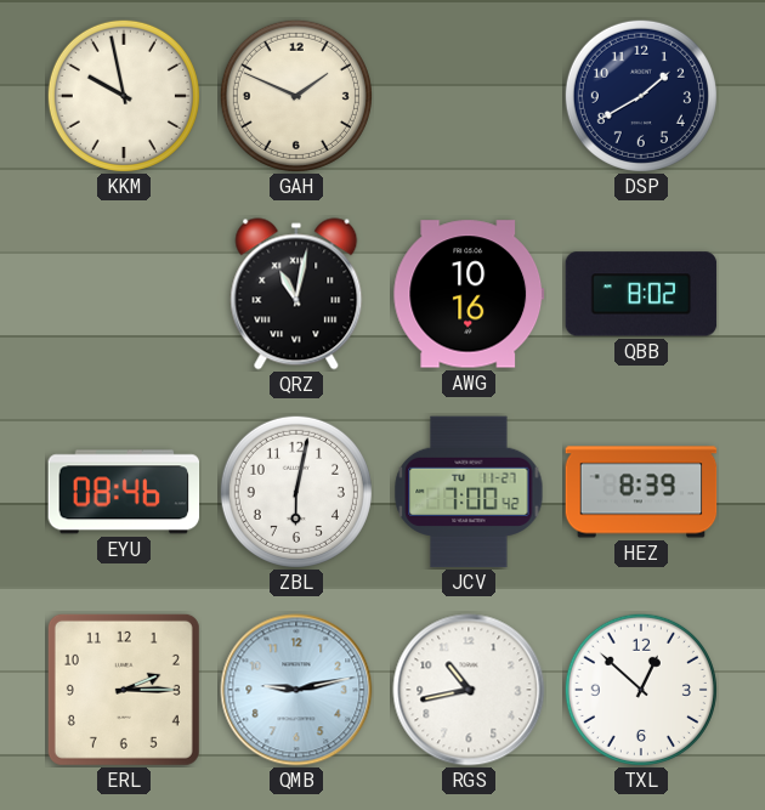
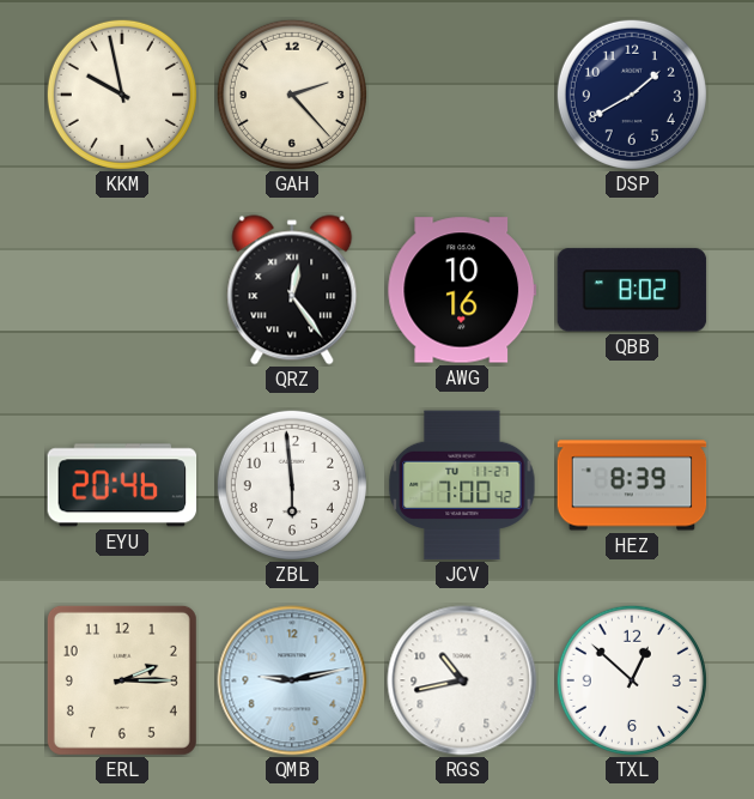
GAH: 1:49 -> 2:23 (292, 95)
QRZ: 11:02 -> 12:24 (292, 290)
EYU: 08:46 -> 20:46 (122, 485)
ZBL: 6:02 -> 5:59 (292, 485)
